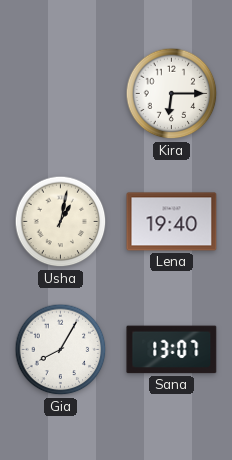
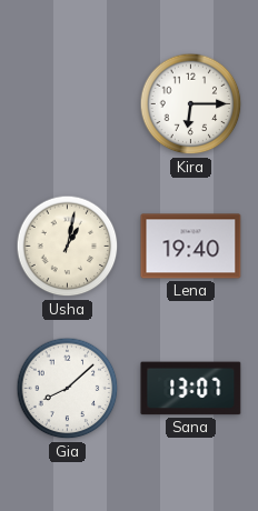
Gia: 8:05 -> 8:08 (68, 389)
